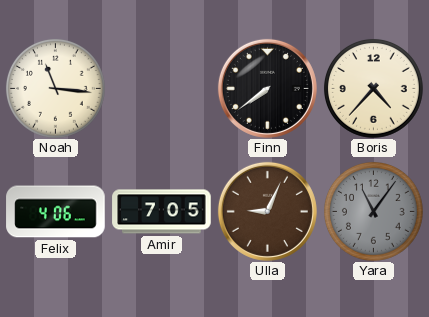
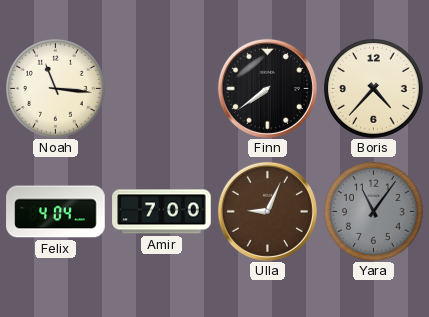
Felix: 4:06 -> 4:04 (56, 212)
Amir: 7:05 -> 7:00 (162, 212)
